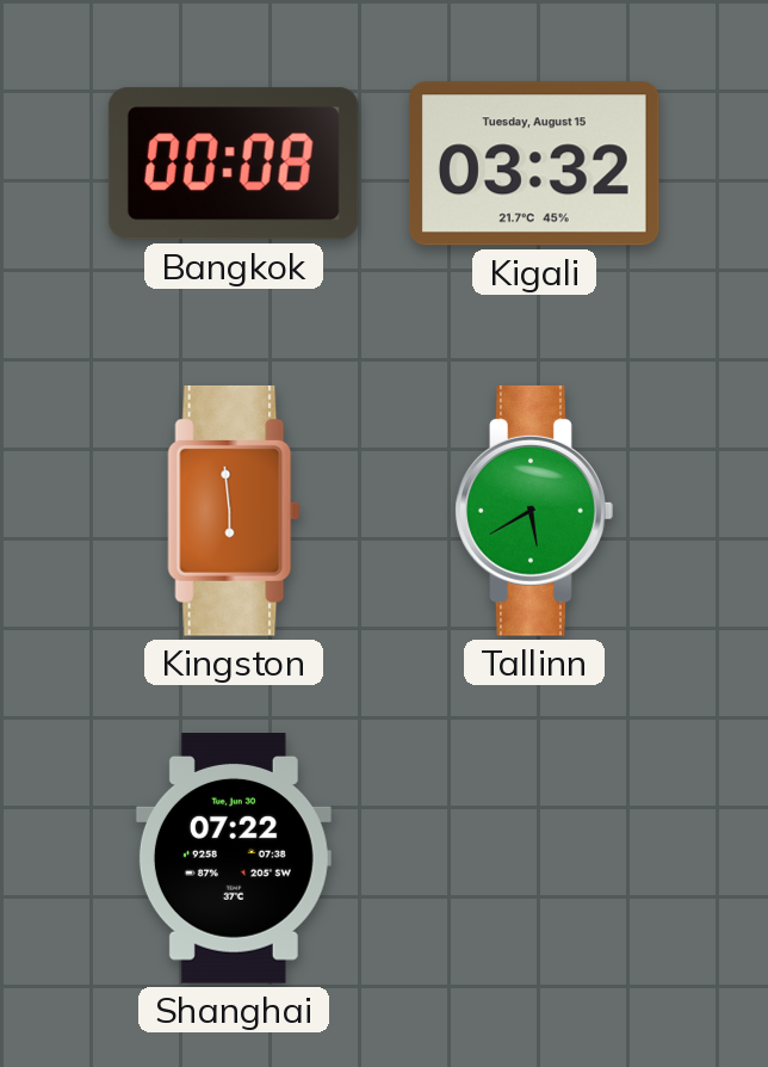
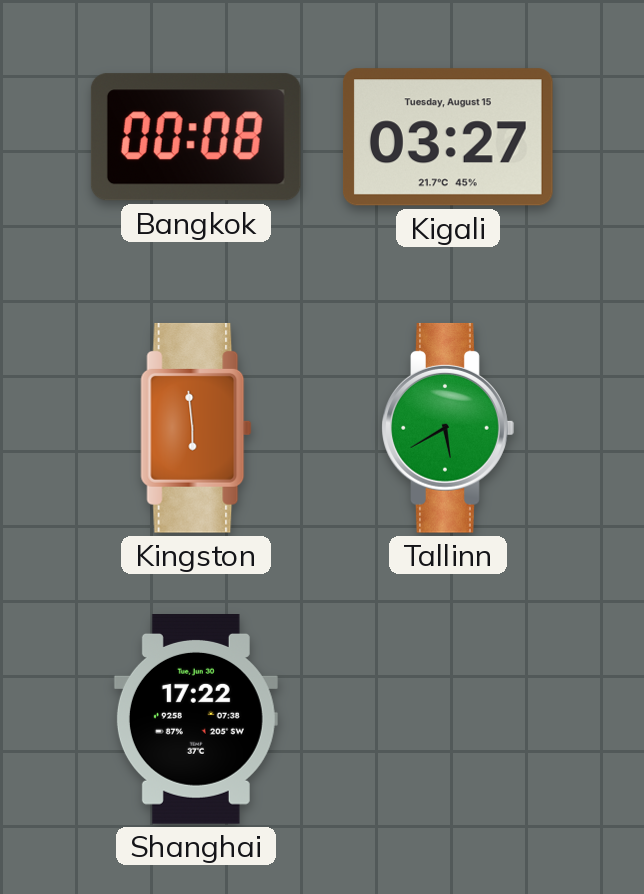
Kigali: 03:32 -> 03:27 (448, 137)
Shanghai: 07:22 -> 17:22 (196, 720)
